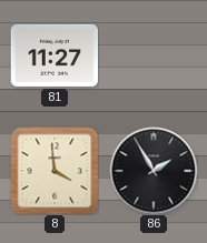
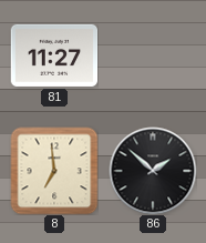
8: 3:59 -> 6:59 (54, 171)
86: 1:55 -> 1:52 (153, 171)
